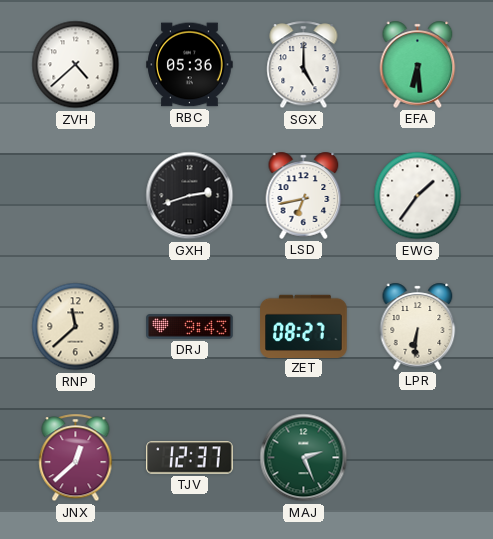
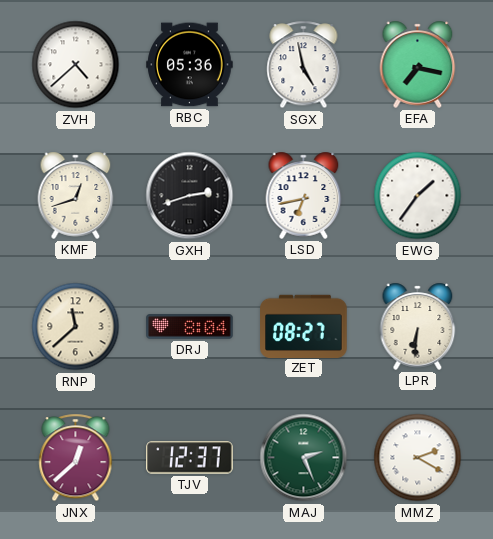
SGX: 5:00 -> 4:58 (304, 65)
EFA: 6:29 -> 7:17 (418, 64)
KMF: none -> 12:42 (76, 195)
DRJ: 9:43 -> 8:04 (190, 327)
MMZ: none -> 2:20 (418, 458)
